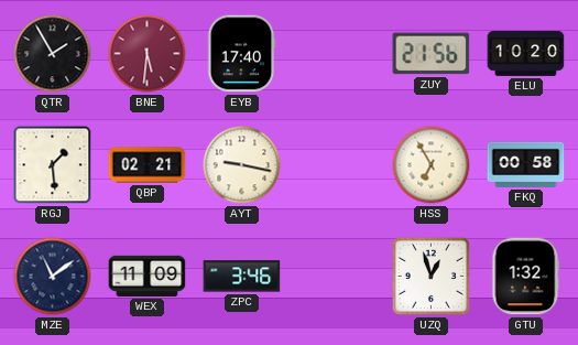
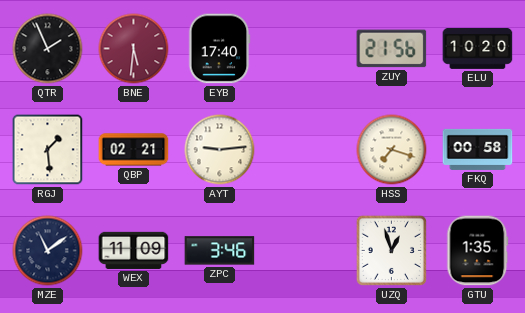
QTR: 1:55 -> 1:56 (48, 49)
AYT: 9:17 -> 9:14 (220, 150)
HSS: 6:55 -> 7:18 (392, 150)
GTU: 1:32 -> 1:35 (478, 251)
